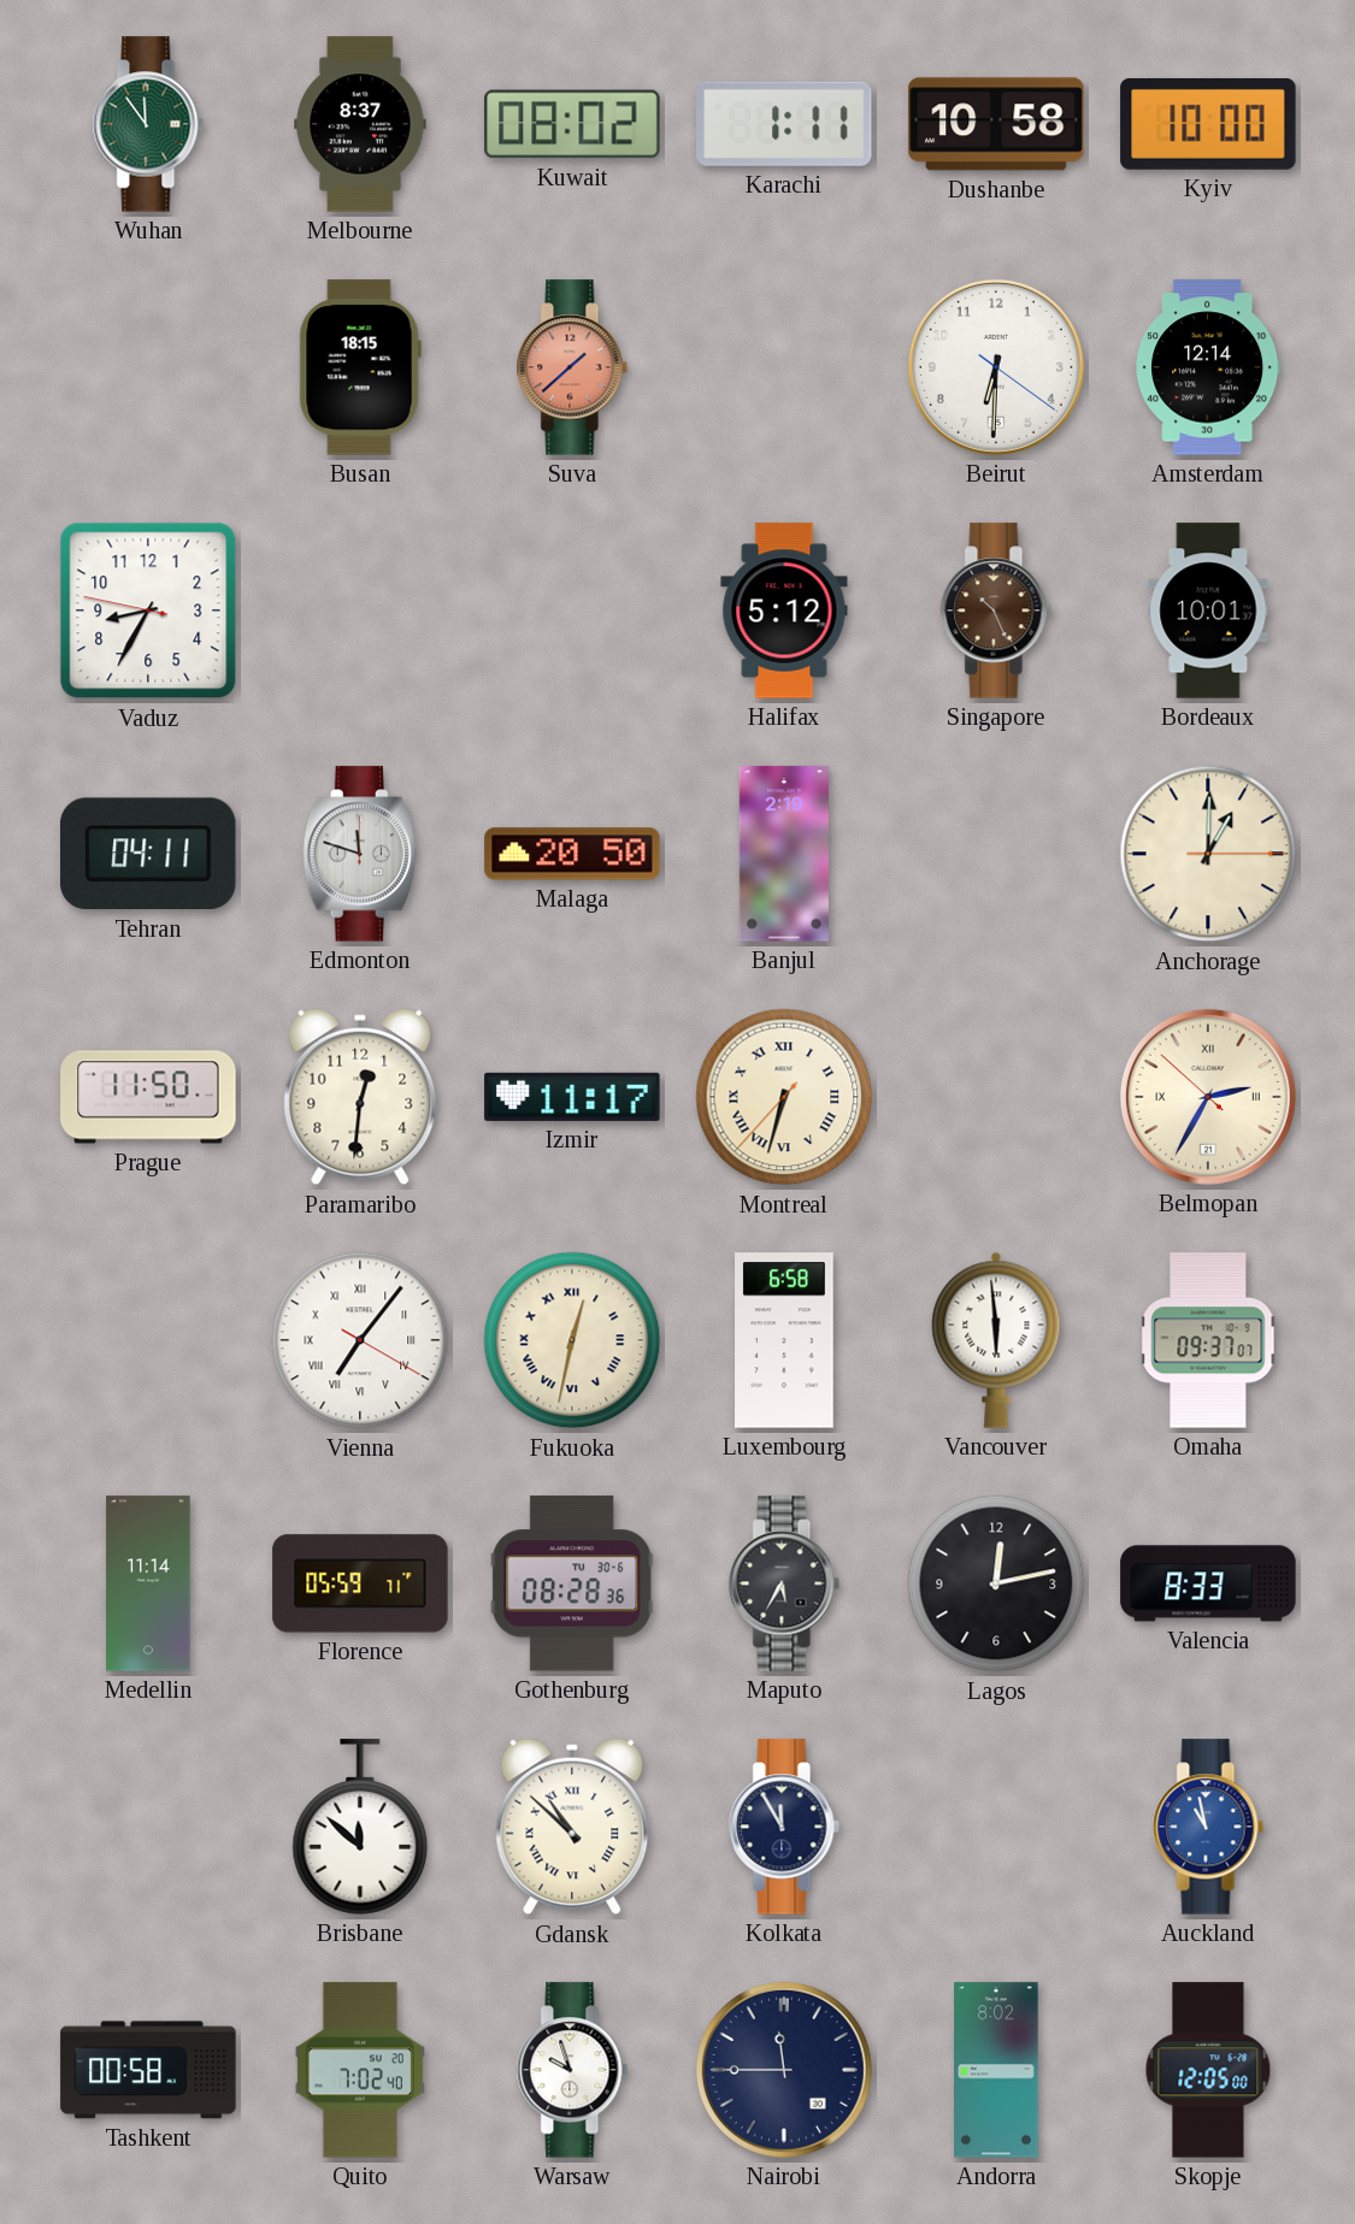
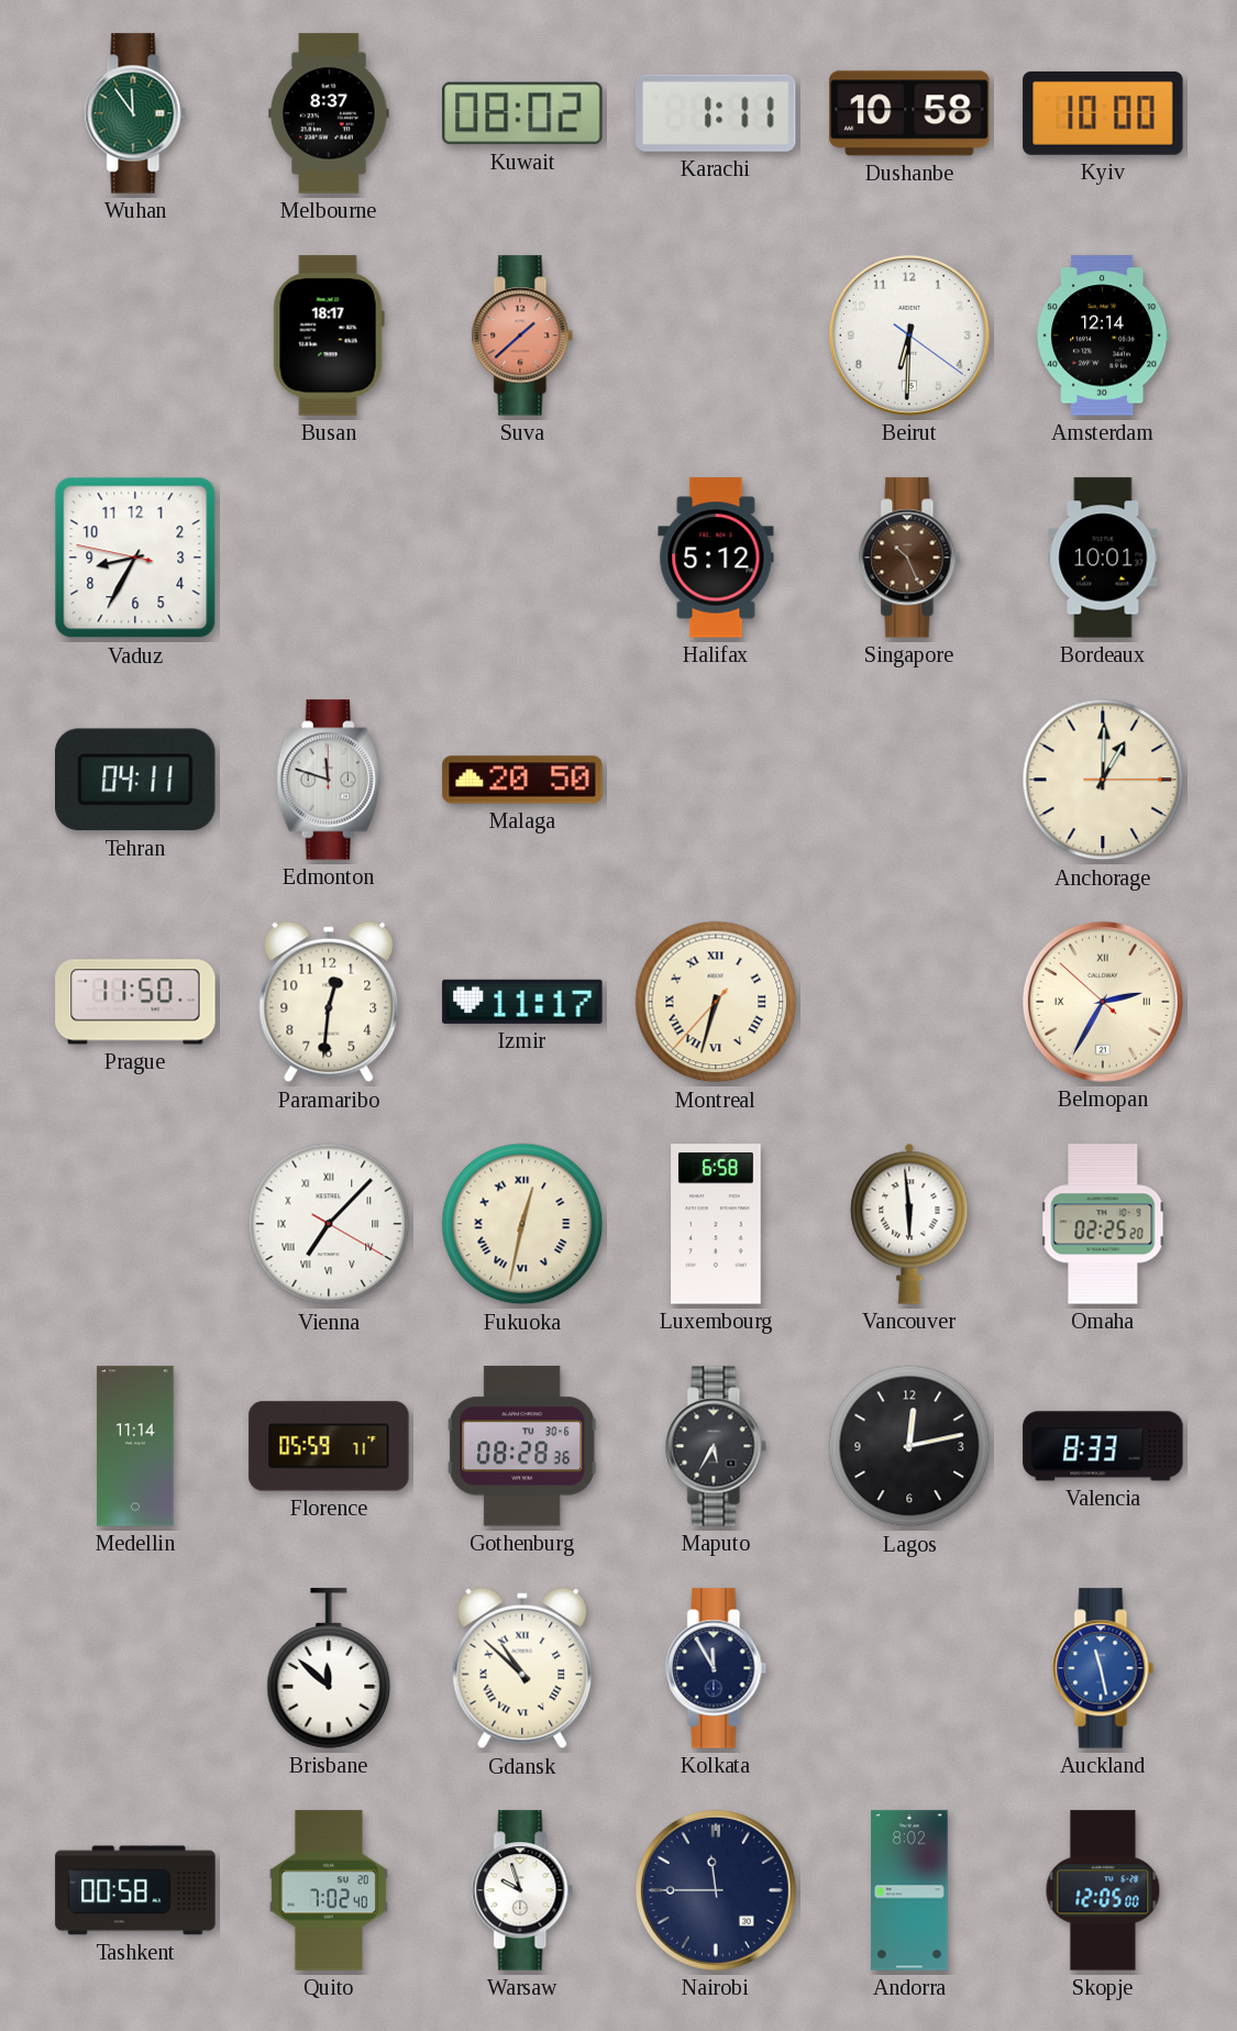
Busan: 18:15 -> 18:17 (329, 335)
Banjul: 2:19 -> none (784, 854)
Vienna: 7:06 -> 7:07 (329, 1224)
Omaha: 09:37 -> 02:25 (1103, 1224)
Auckland: 10:58 -> 11:28 (1103, 1668)
